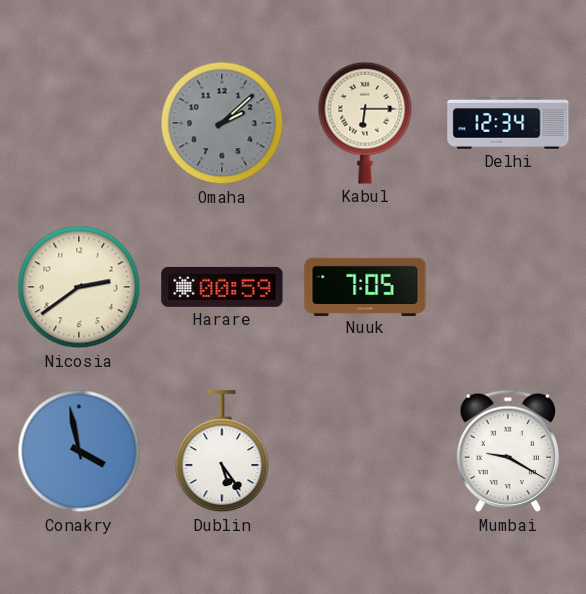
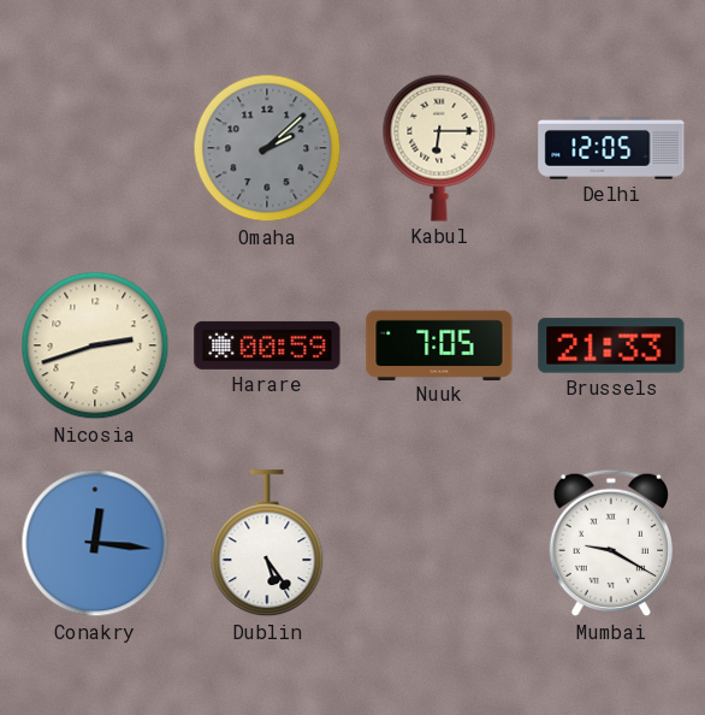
Delhi: 12:34 -> 12:05 (611, 148)
Nicosia: 2:39 -> 2:42 (95, 345)
Brussels: none -> 21:33 (611, 345)
Conakry: 3:58 -> 12:16 (95, 543)
